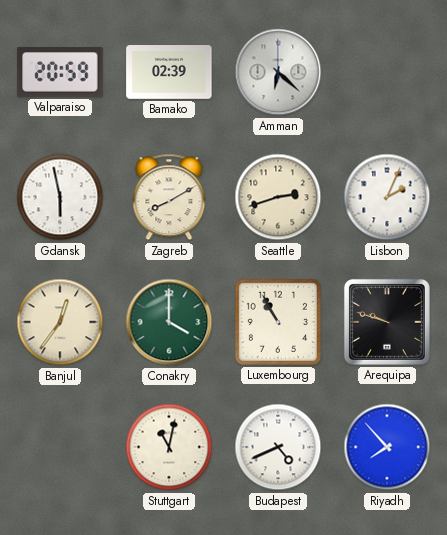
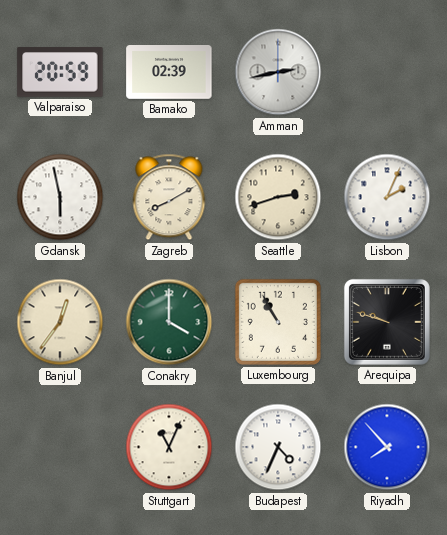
Amman: 6:22 -> 2:43 (278, 72)
Stuttgart: 11:02 -> 11:04 (169, 447)
Budapest: 4:41 -> 4:34 (278, 447)
